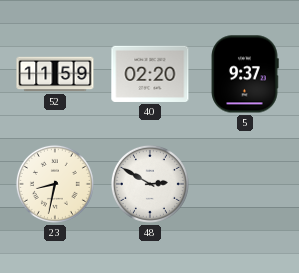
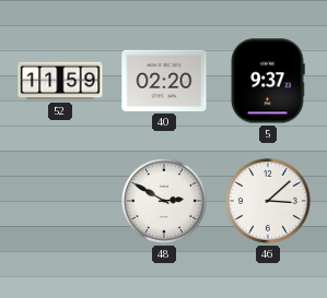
23: 8:32 -> none (55, 184)
46: none -> 3:08 (268, 201)
